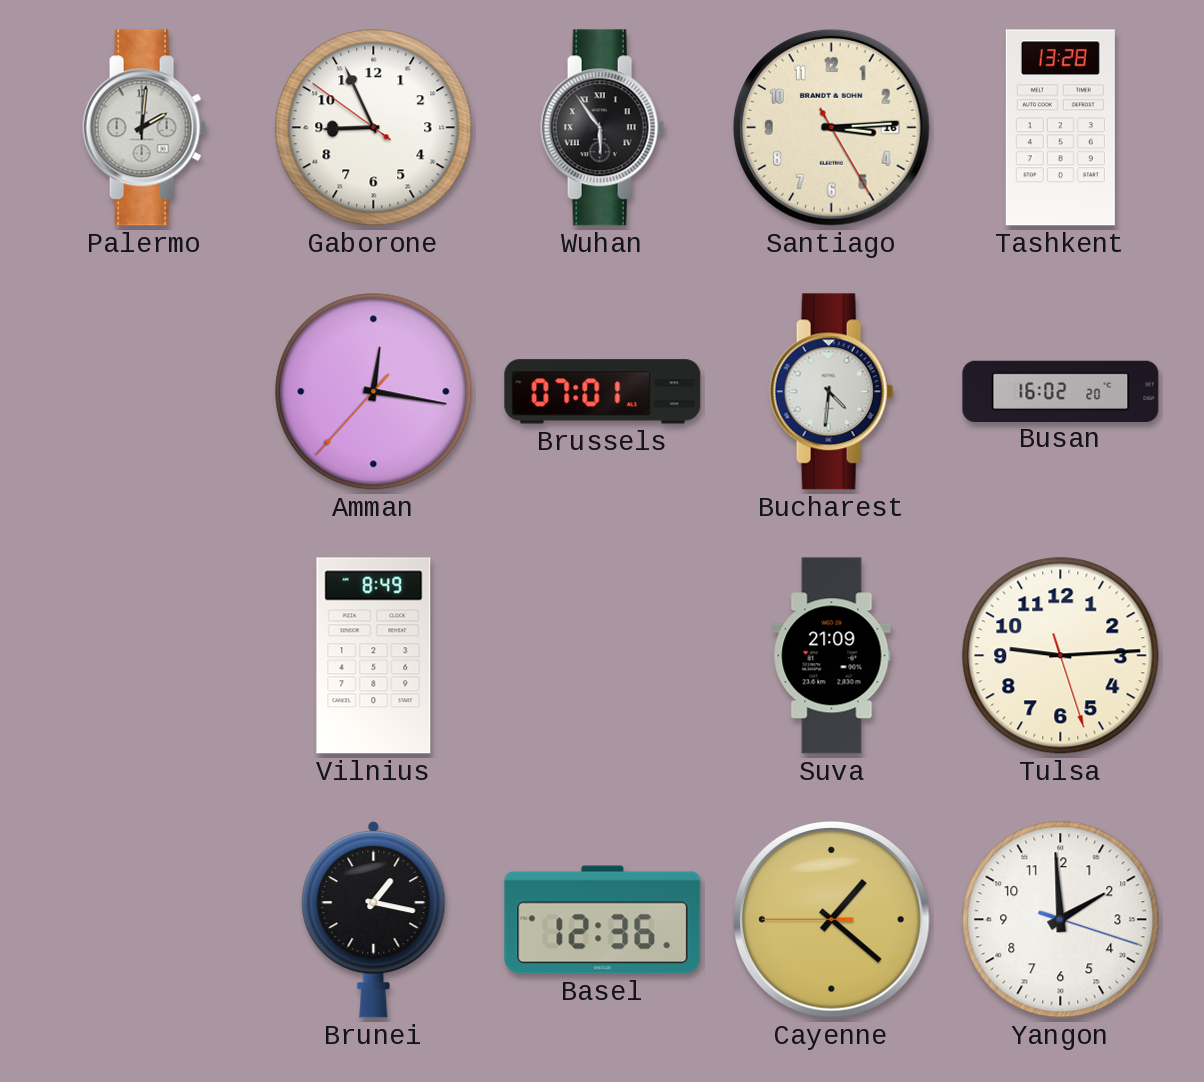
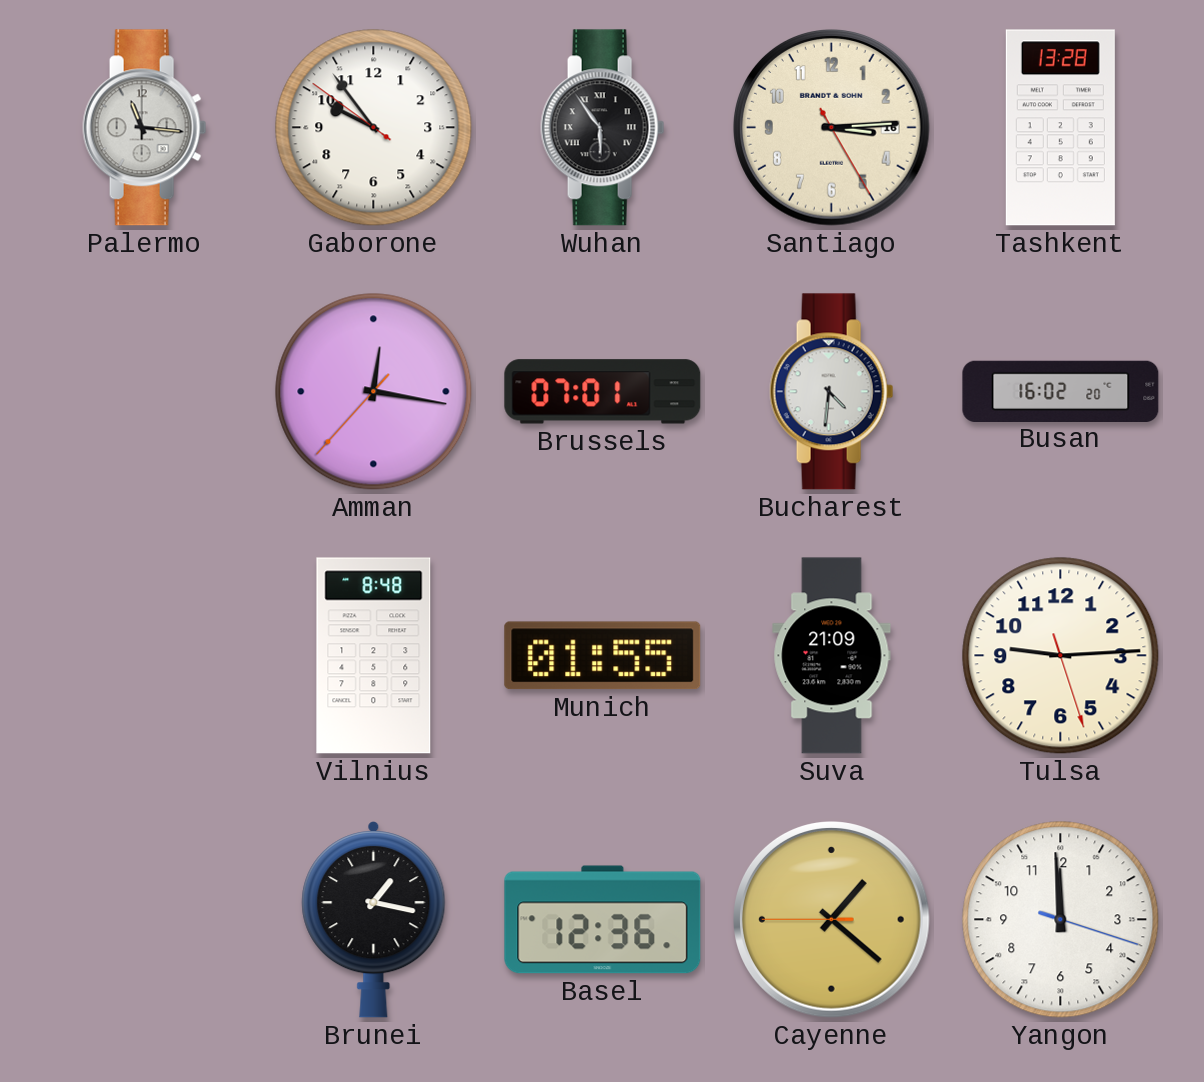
Palermo: 2:01 -> 11:16 (145, 128)
Gaborone: 8:55 -> 9:53 (374, 128)
Vilnius: 8:49 -> 8:48 (374, 656)
Munich: none -> 01:55 (603, 656)
Yangon: 1:59 -> 11:59 (1061, 920)
